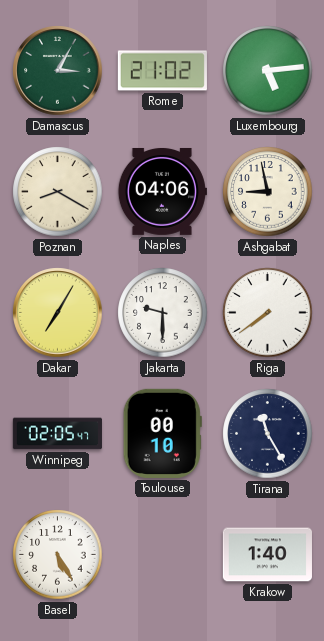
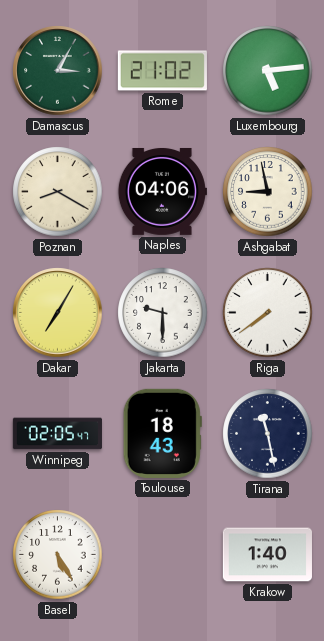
Toulouse: 00:10 -> 18:43 (162, 433)
Tirana: 11:25 -> 11:28 (268, 434)
